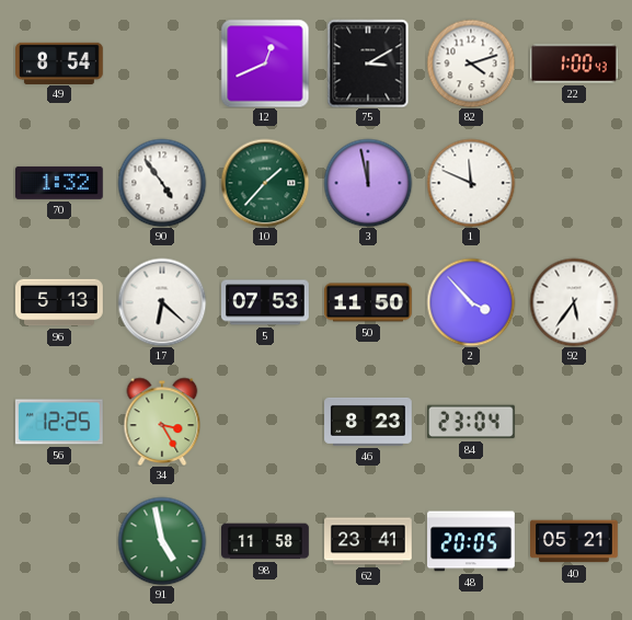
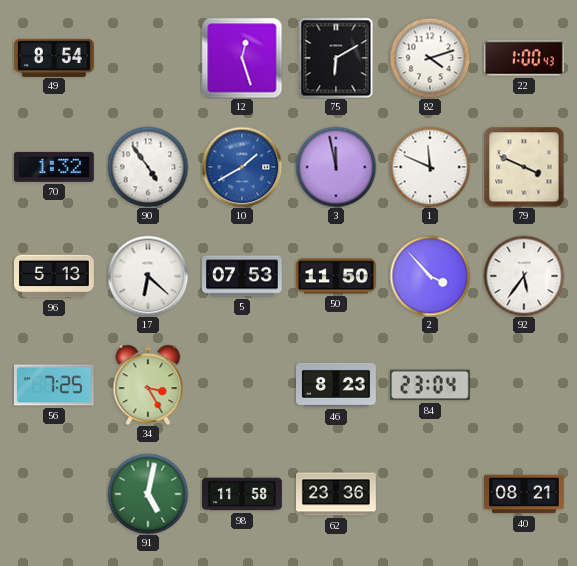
12: 12:41 -> 12:27 (242, 58)
75: 3:10 -> 6:10 (336, 58)
10: 1:37 -> 1:40 (242, 167)
10 dial: green -> blue (242, 167)
79: none -> 3:49 (524, 167)
56: 12:25 -> 7:25 (54, 385)
91: 4:58 -> 5:02 (148, 494)
62: 23:41 -> 23:36 (337, 494)
48: 20:05 -> none (472, 541)
40: 05:21 -> 08:21 (525, 494)
